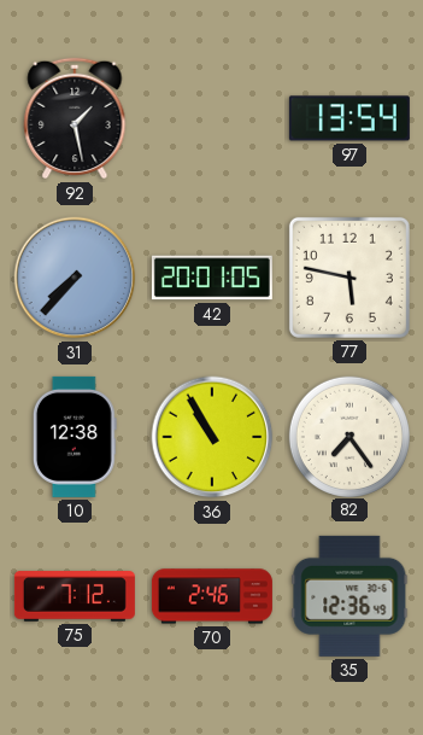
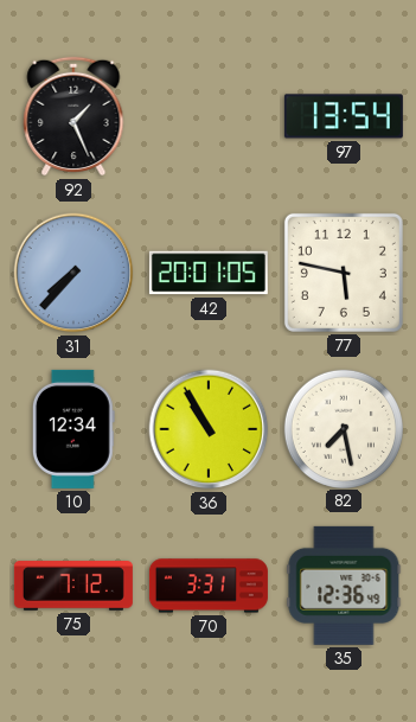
92: 1:28 -> 1:26 (73, 116)
10: 12:38 -> 12:34 (73, 429)
82: 7:24 -> 7:28 (343, 428)
70: 2:46 -> 3:31 (209, 586)
